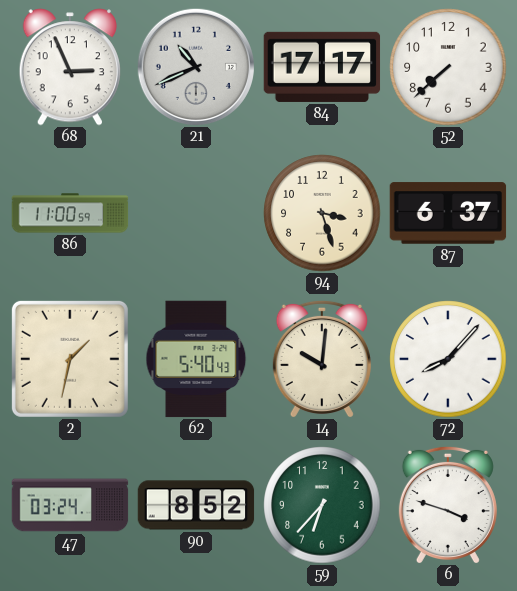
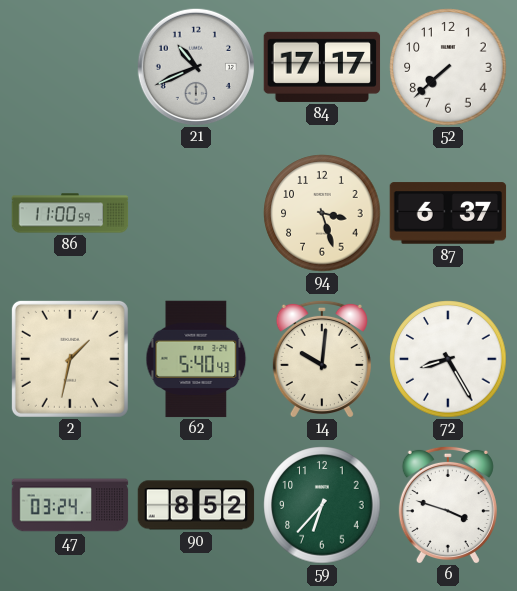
68: 2:56 -> none (70, 67)
72: 8:07 -> 8:25 (448, 359)
